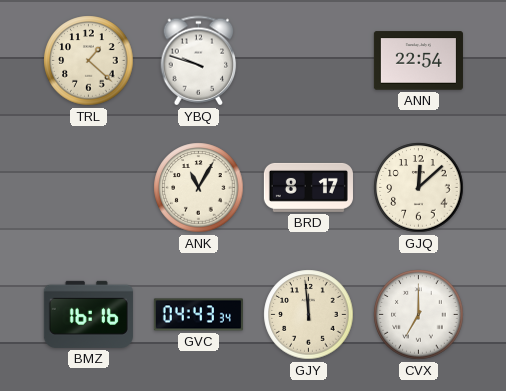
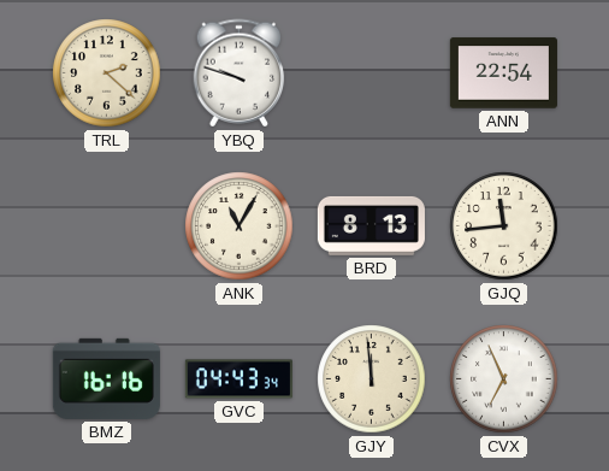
TRL: 1:22 -> 2:22 (107, 73)
BRD: 8:17 -> 8:13 (371, 225)
GJQ: 12:08 -> 11:44 (504, 226)
CVX: 7:00 -> 6:56 (504, 379)
